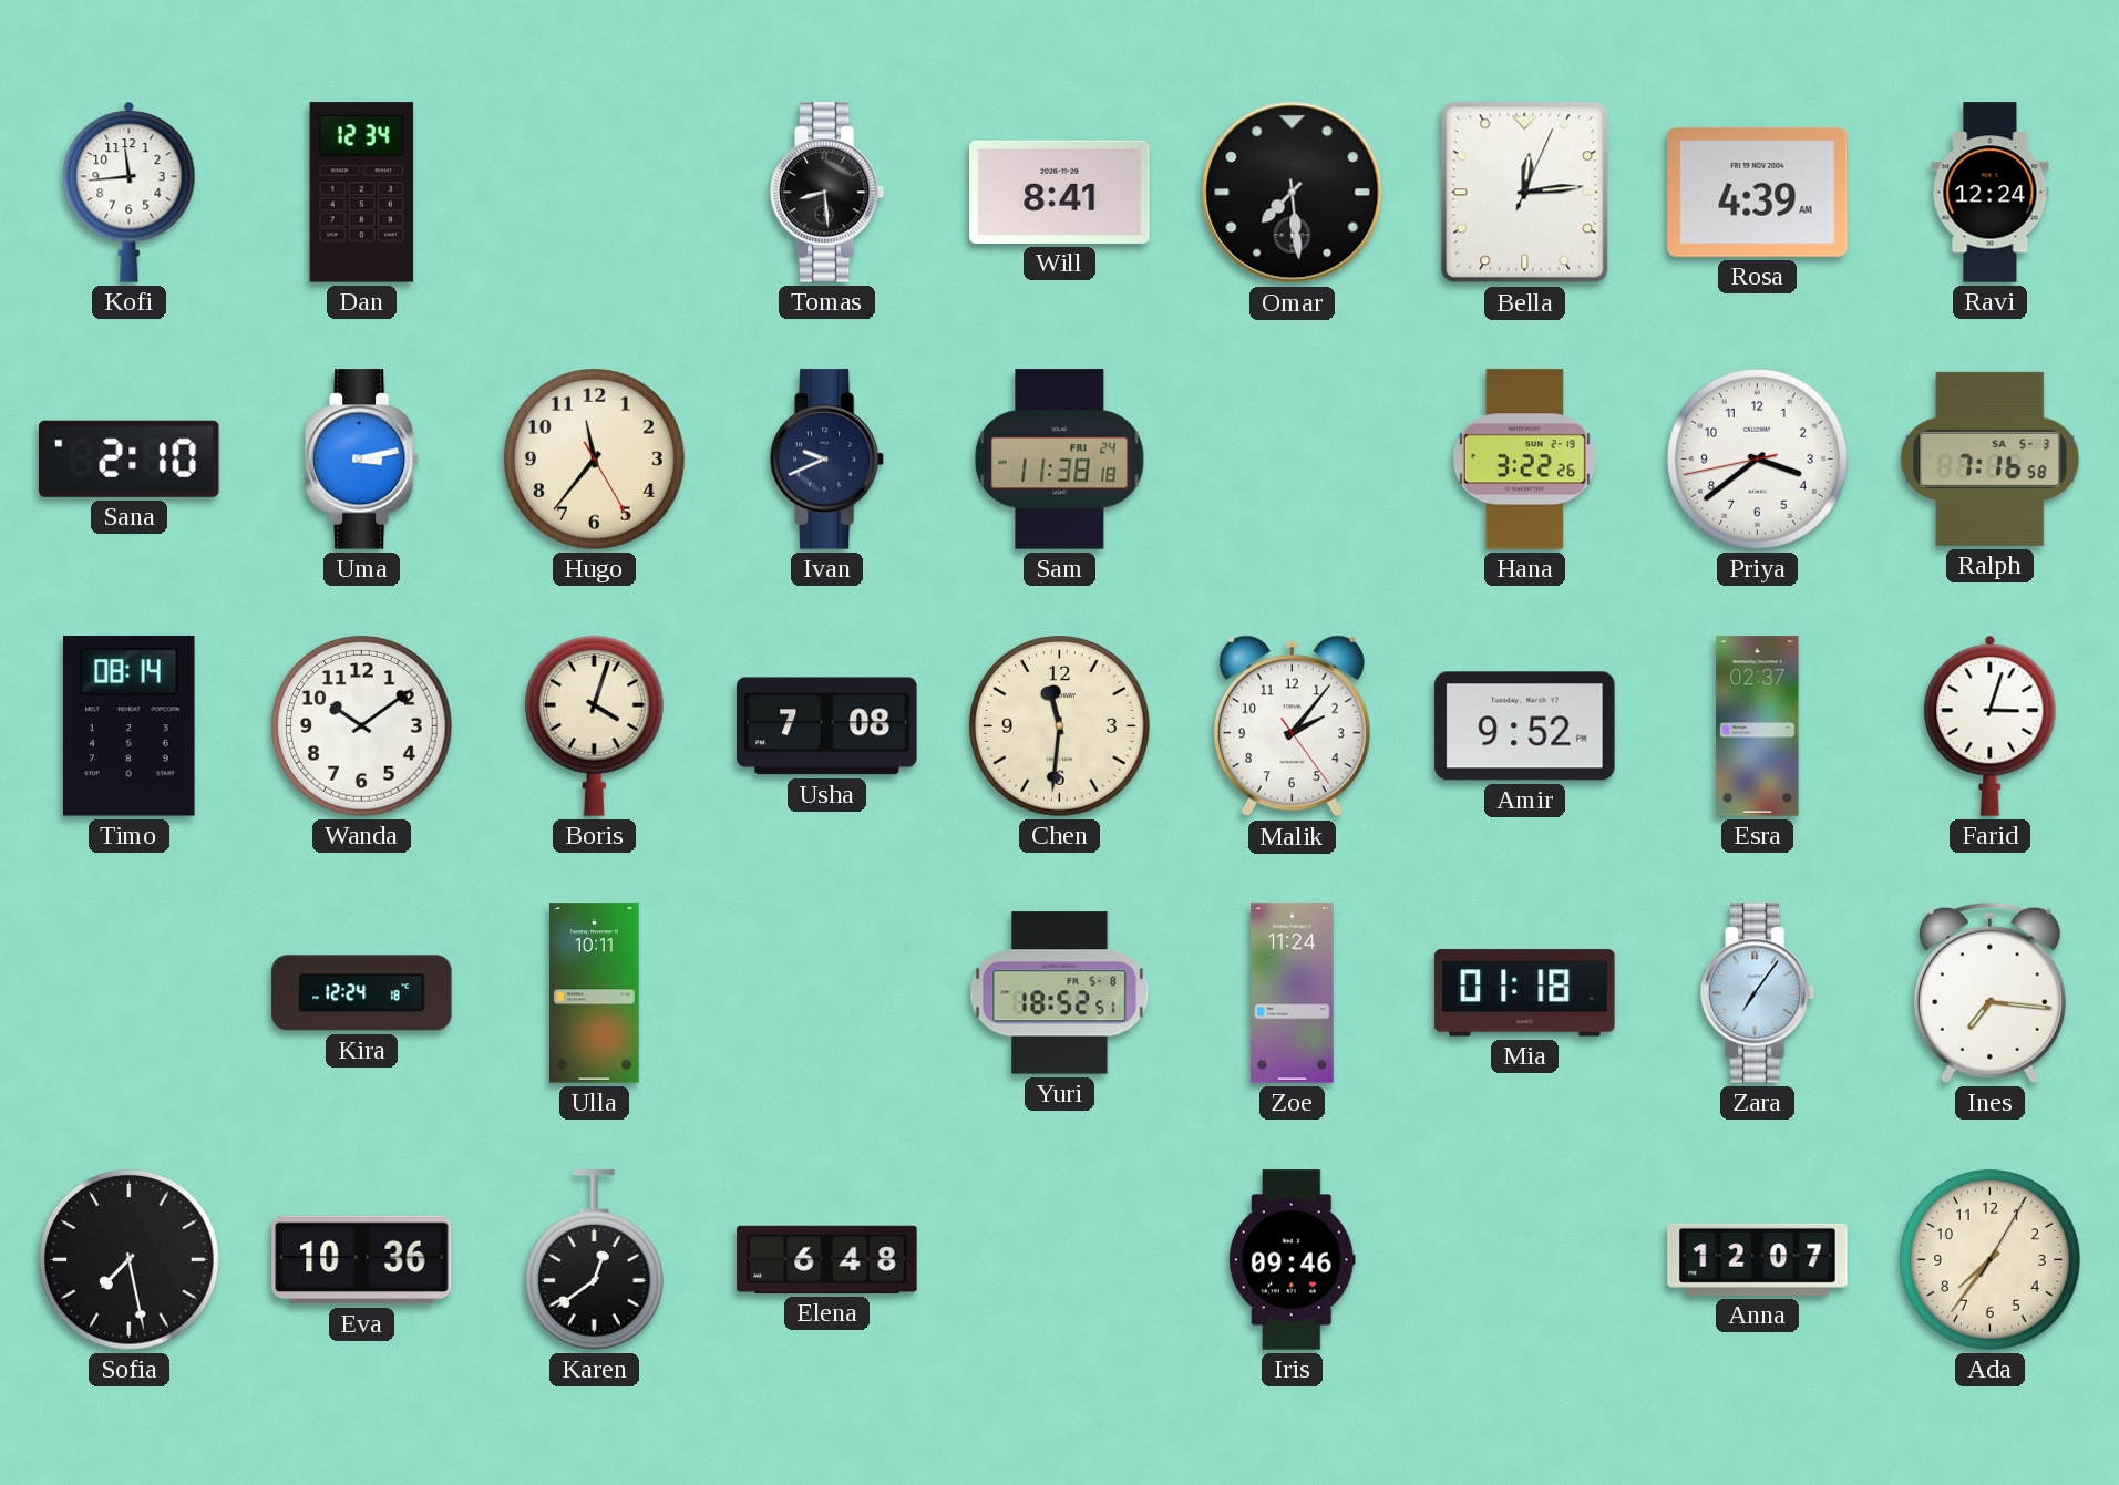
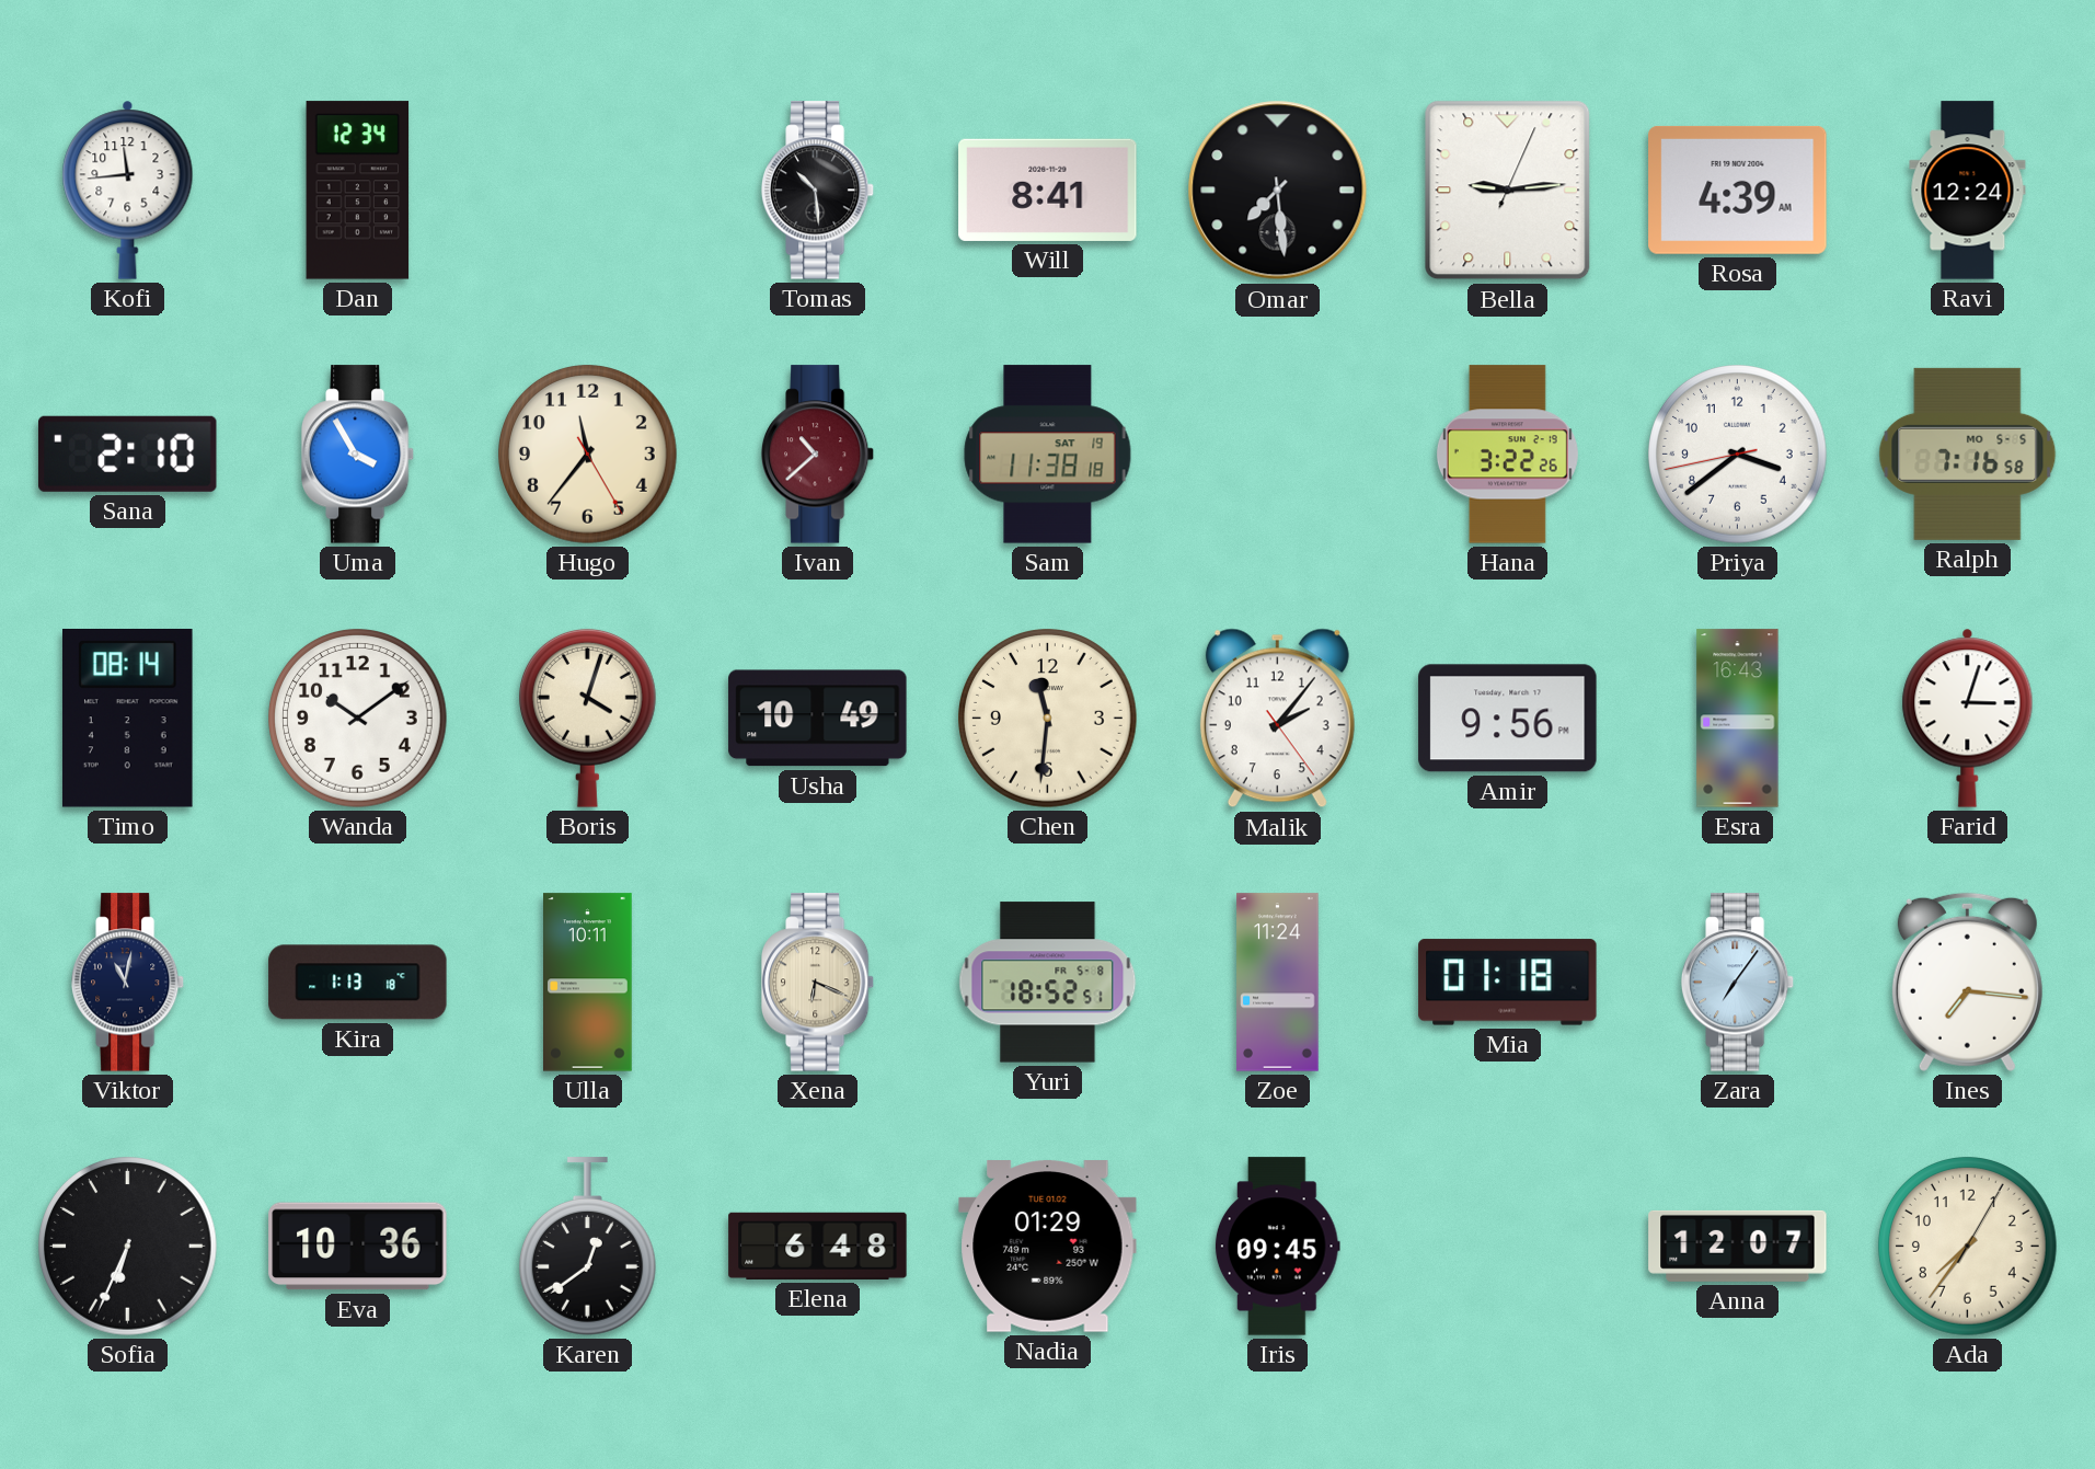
Tomas: 8:29 -> 10:29 (818, 191)
Bella: 12:14 -> 9:14 (1508, 191)
Uma: 3:13 -> 3:55 (358, 455)
Ivan: 9:41 -> 10:38 (818, 455)
Ivan dial: navy -> burgundy (818, 455)
Sam date: FRI 24 -> SAT 19 (1048, 455)
Ralph date: SA 5-3 -> MO 5-5 (1968, 454)
Usha: 7:08 -> 10:49 (818, 719)
Amir: 9:52 -> 9:56 (1508, 719)
Esra: 02:37 -> 16:43 (1738, 719)
Viktor: none -> 11:02 (128, 983)
Kira: 12:24 -> 1:13 (358, 983)
Xena: none -> 6:19 (818, 983)
Sofia: 7:28 -> 6:34 (128, 1247)
Nadia: none -> 01:29 (1048, 1247)
Iris: 09:46 -> 09:45 (1277, 1247)
